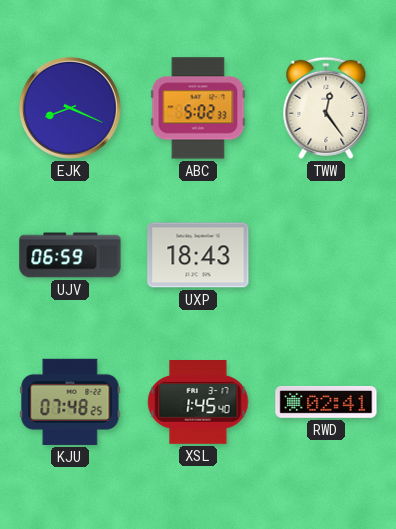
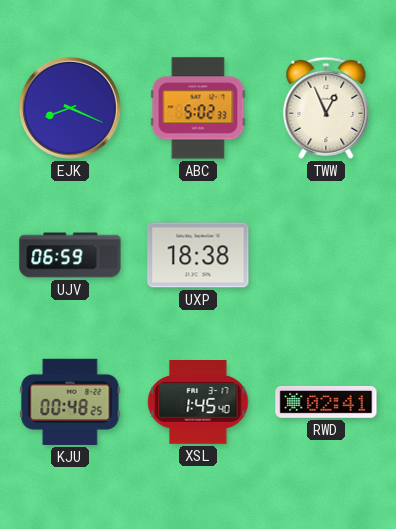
TWW: 12:24 -> 12:56 (326, 108)
UXP: 18:43 -> 18:38 (198, 255)
KJU: 07:48 -> 00:48 (70, 402)
